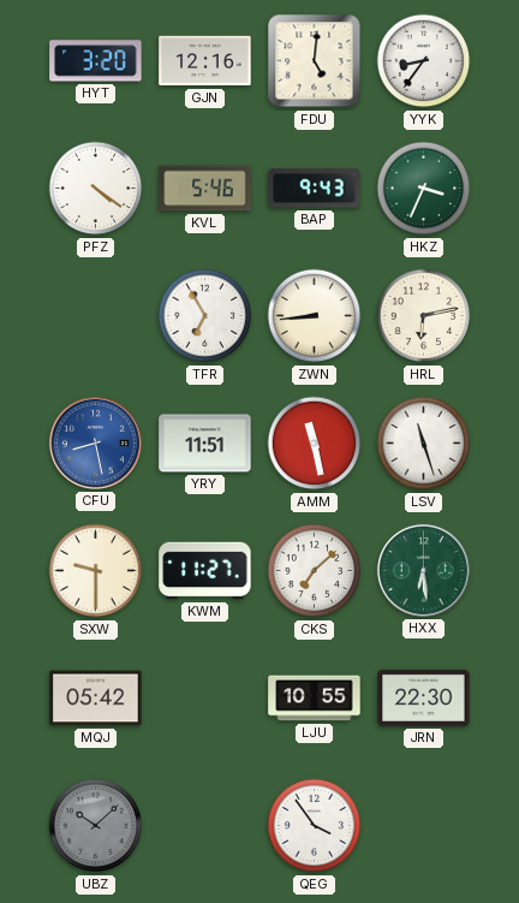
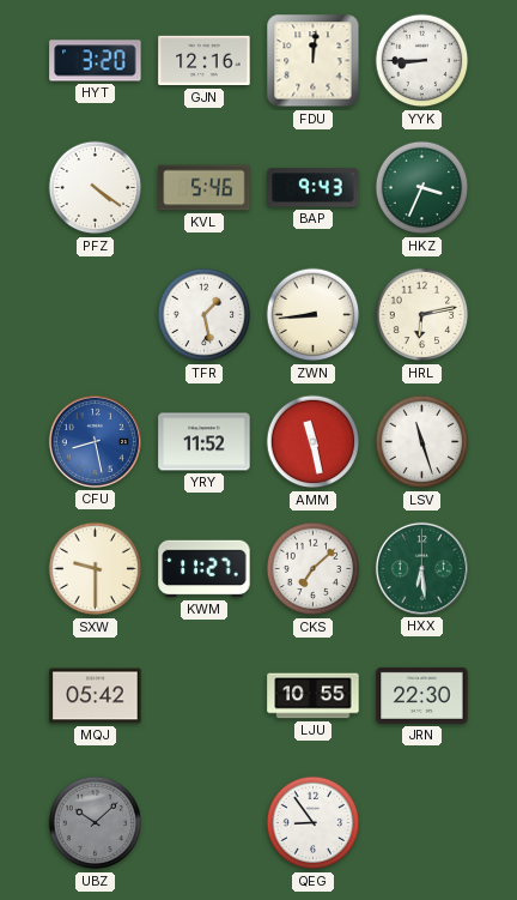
FDU: 5:01 -> 12:01 (314, 61)
YYK: 8:36 -> 8:45 (422, 61)
TFR: 6:55 -> 1:28 (205, 315)
YRY: 11:51 -> 11:52 (205, 442)
QEG: 3:54 -> 8:54 (314, 823)
